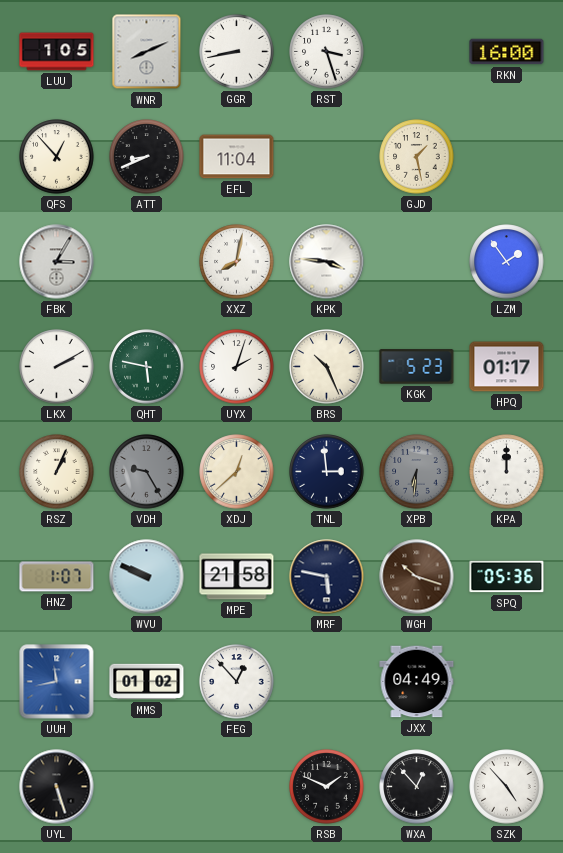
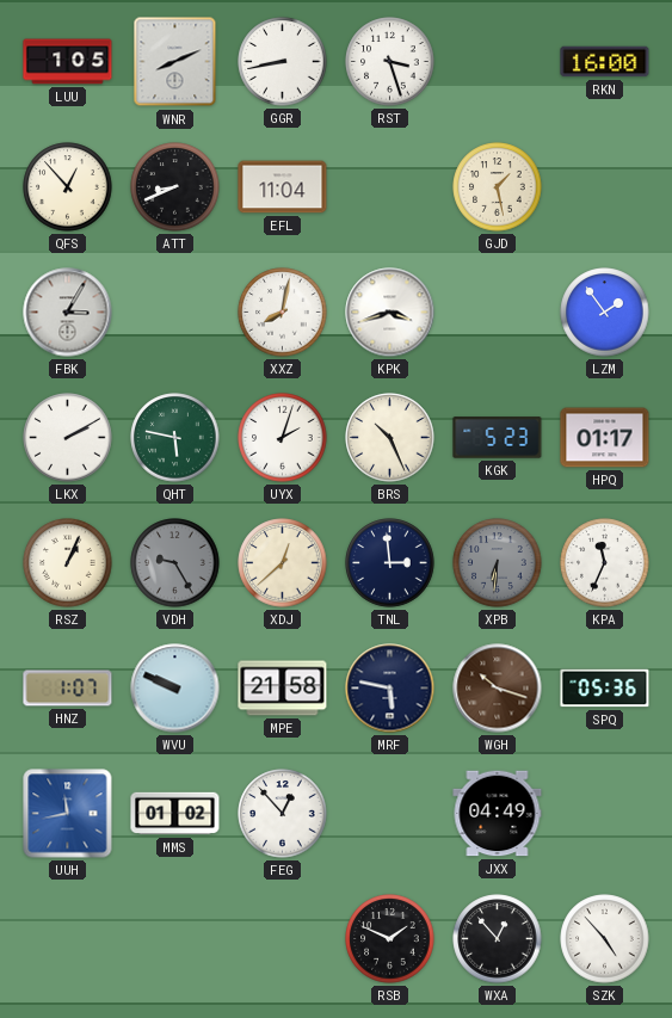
KPK: 3:46 -> 3:42 (390, 313)
KPA: 12:00 -> 11:34 (605, 563)
UYL: 5:27 -> none (57, 787)
